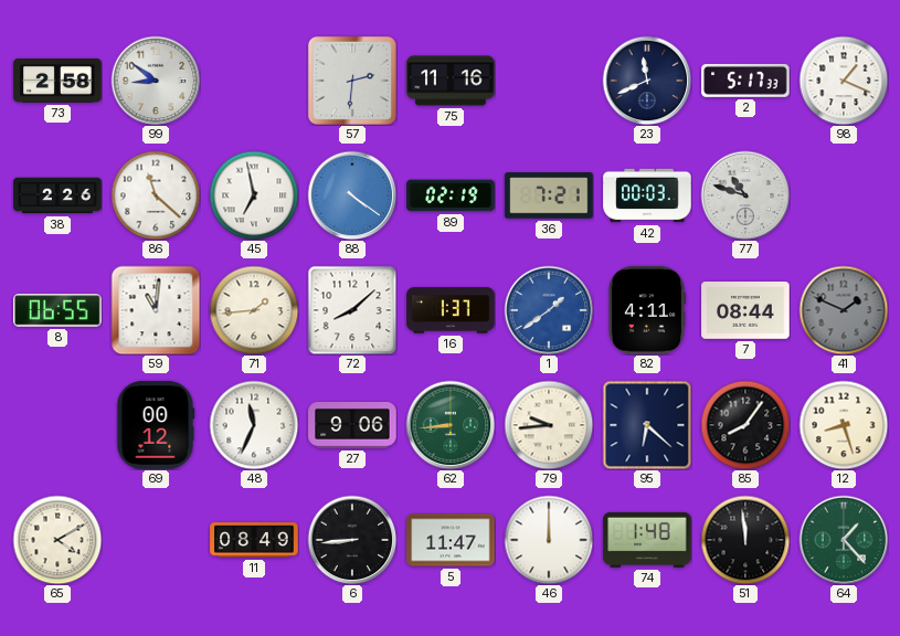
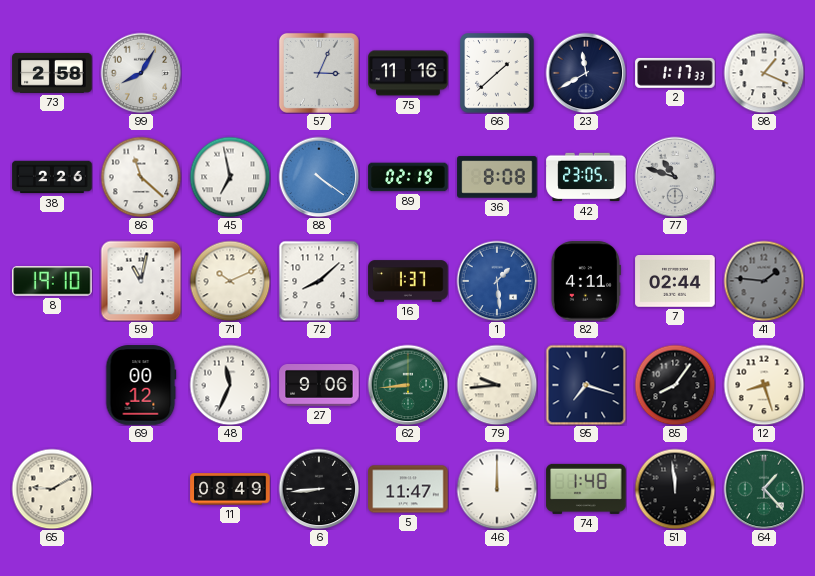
99: 8:51 -> 8:05 (141, 73)
57: 2:31 -> 3:04 (319, 73)
66: none -> 1:38 (497, 73)
23: 11:41 -> 11:40 (586, 73)
2: 5:17 -> 1:17 (675, 73)
36: 7:21 -> 8:08 (497, 177)
42: 00:03 -> 23:05 (586, 177)
8: 06:55 -> 19:10 (52, 281)
59: 11:01 -> 11:02 (141, 281)
71: 1:44 -> 10:11 (230, 281)
1: 1:39 -> 1:29 (497, 281)
7: 08:44 -> 02:44 (675, 282)
41: 1:49 -> 1:46 (764, 281)
95: 6:22 -> 7:18 (586, 385)
65: 4:10 -> 9:10 (52, 489)
